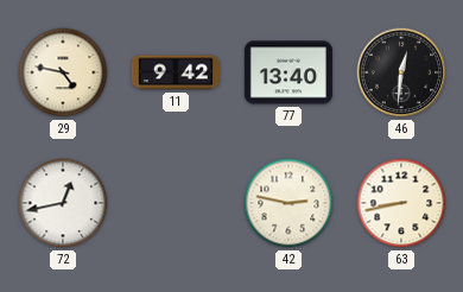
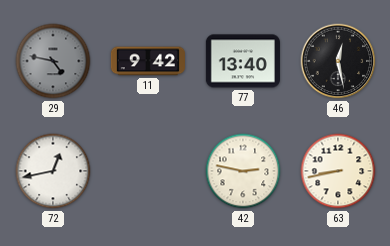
29 dial: cream -> grey (53, 61)
46: 12:31 -> 12:28 (338, 61)
